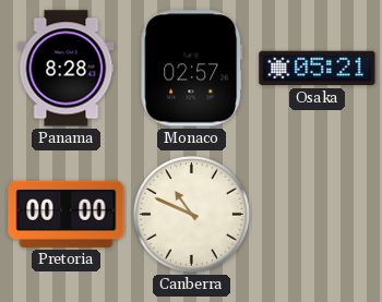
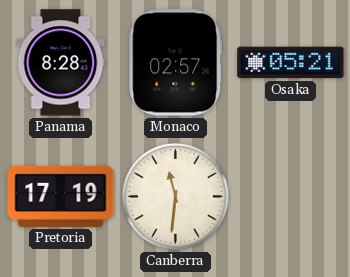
Pretoria: 00:00 -> 17:19 (61, 196)
Canberra: 10:49 -> 11:31 (175, 196)
